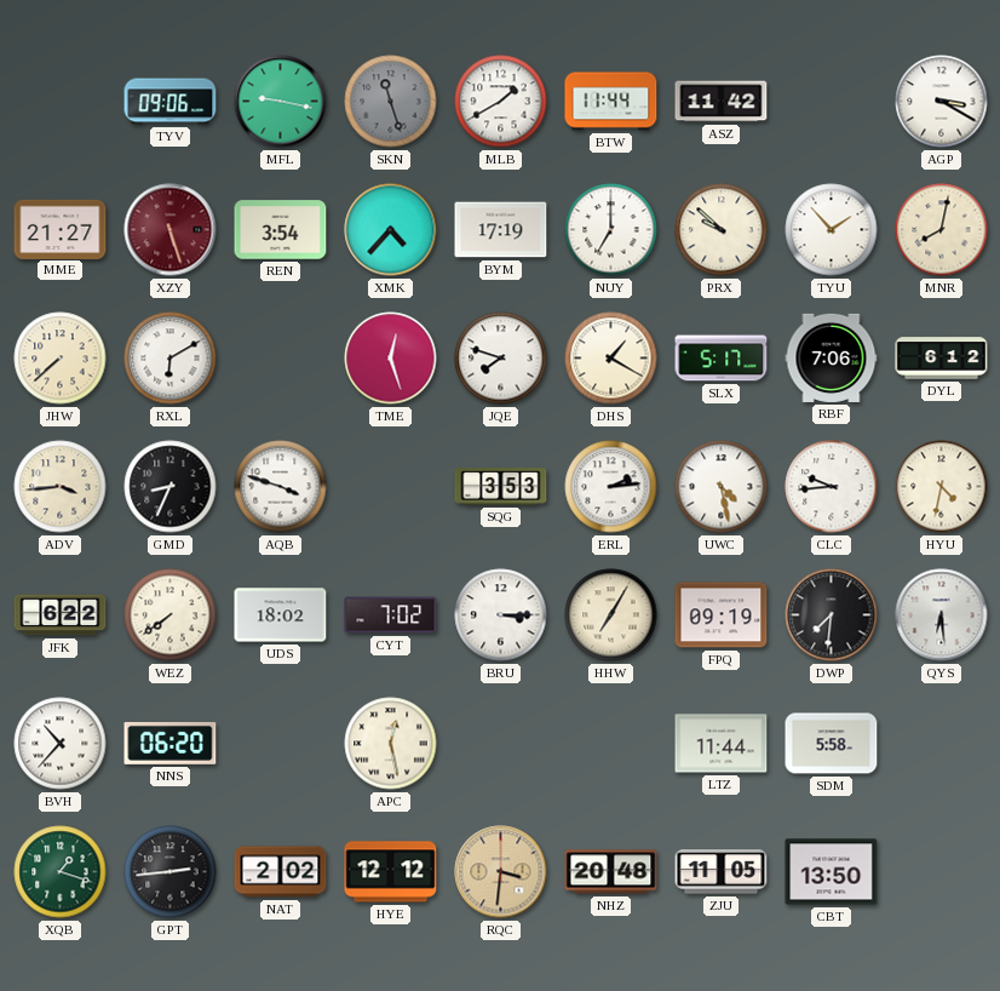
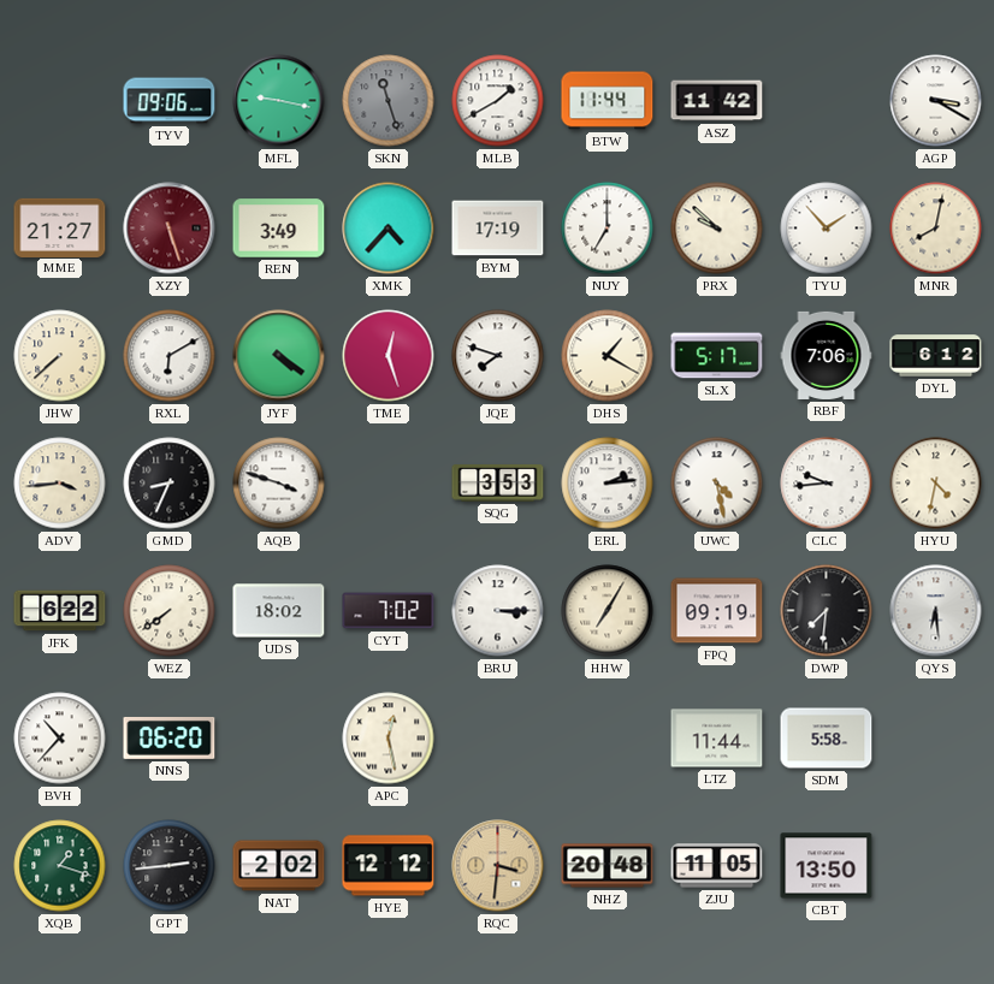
REN: 3:54 -> 3:49 (279, 229)
JYF: none -> 4:21 (279, 356)
